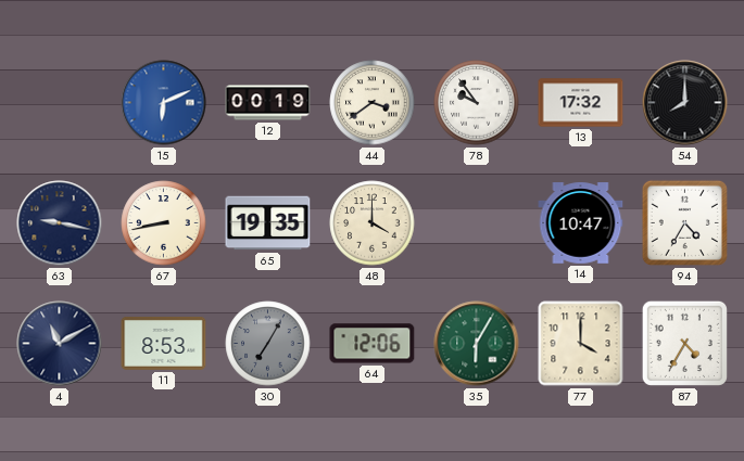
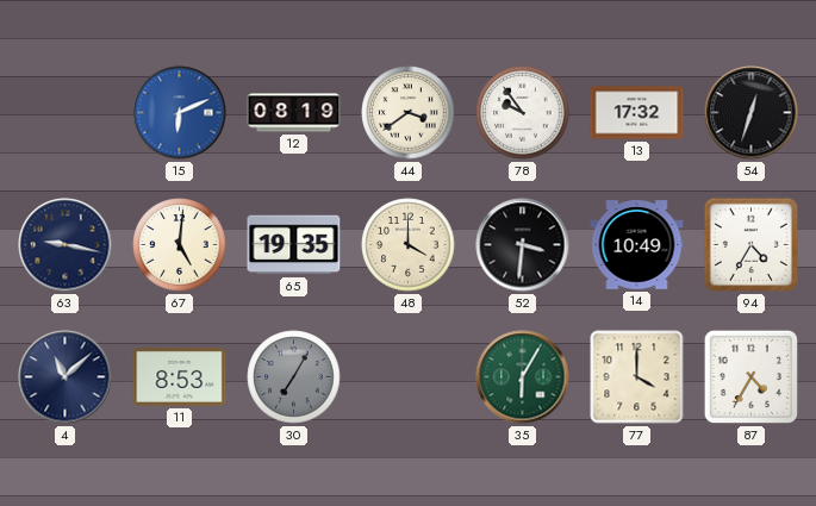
12: 00:19 -> 08:19 (294, 113)
54: 8:00 -> 12:33 (752, 113)
67: 8:43 -> 5:01 (180, 245)
52: none -> 3:31 (523, 245)
14: 10:47 -> 10:49 (637, 245)
4: 11:10 -> 11:08 (66, 377)
64: 12:06 -> none (373, 344)
